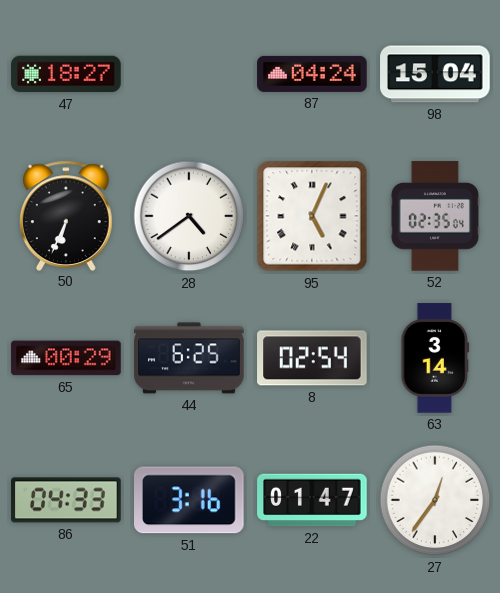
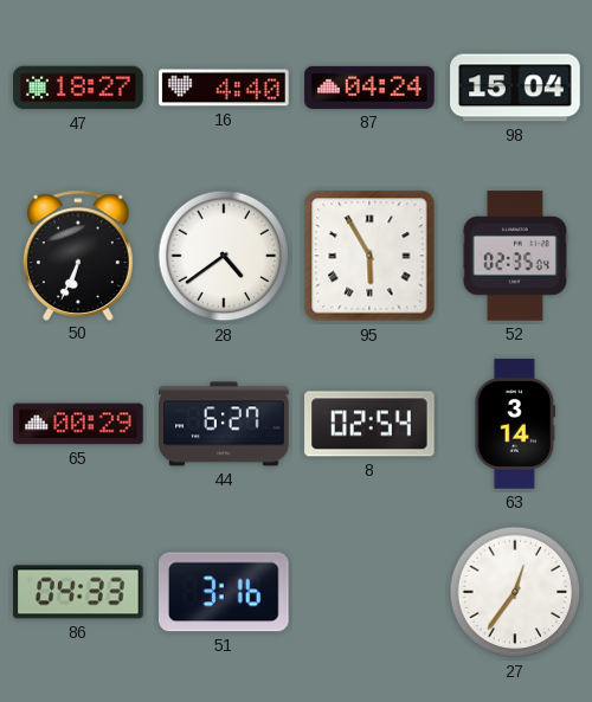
16: none -> 4:40 (224, 88)
95: 5:04 -> 5:55 (369, 256)
44: 6:25 -> 6:27 (224, 424)
22: 01:47 -> none (312, 500)
